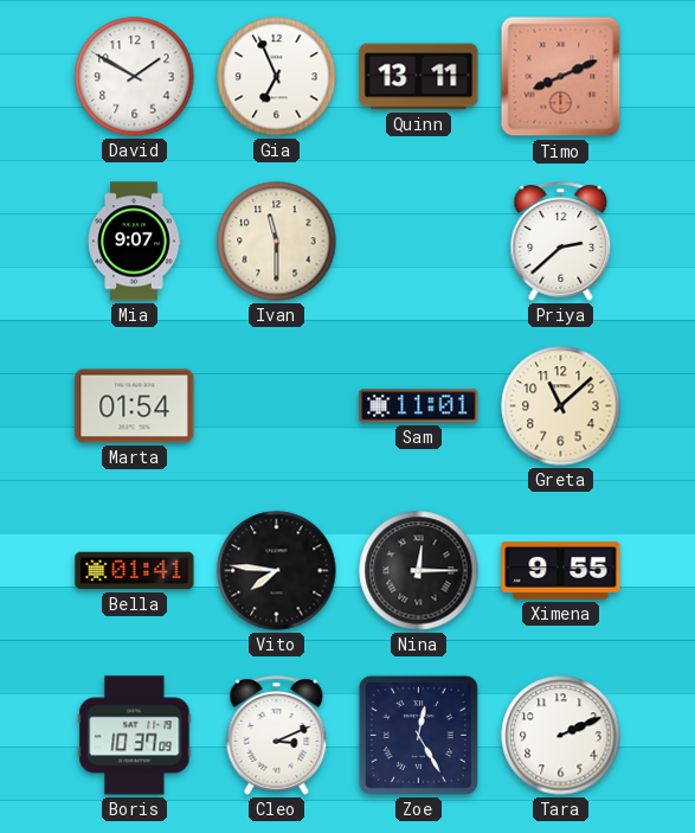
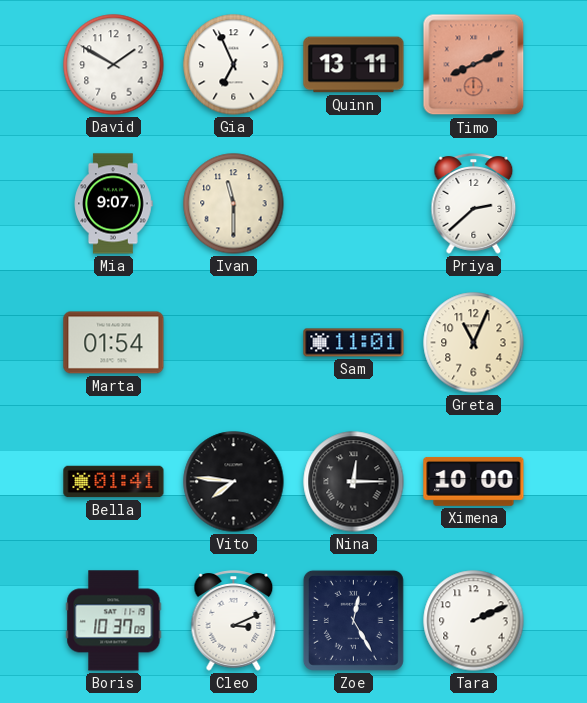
Greta: 11:08 -> 11:04 (474, 343)
Ximena: 9:55 -> 10:00 (474, 481)
